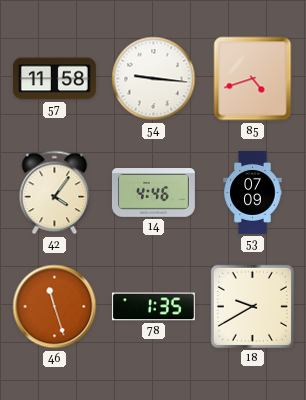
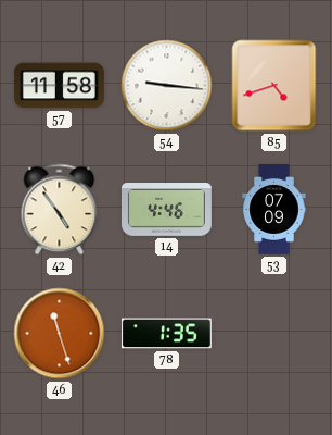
42: 4:06 -> 4:54 (60, 210)
18: 9:40 -> none (252, 306)
